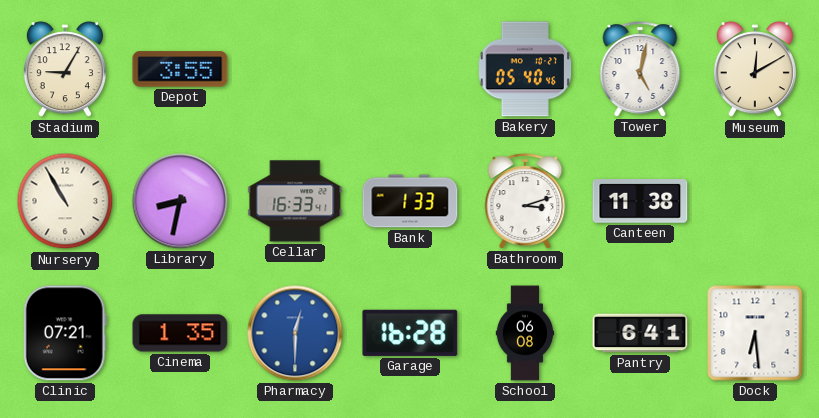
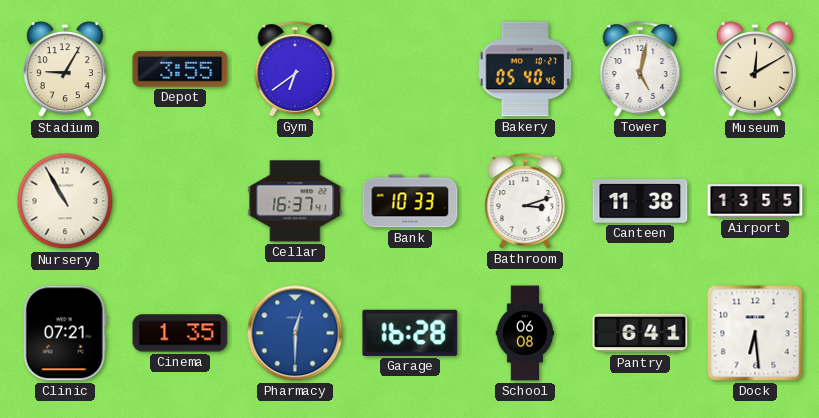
Gym: none -> 6:39 (295, 69)
Library: 8:32 -> none (180, 201)
Cellar: 16:33 -> 16:37 (295, 201)
Bank: 1:33 -> 10:33 (410, 201)
Airport: none -> 13:55 (755, 201)
